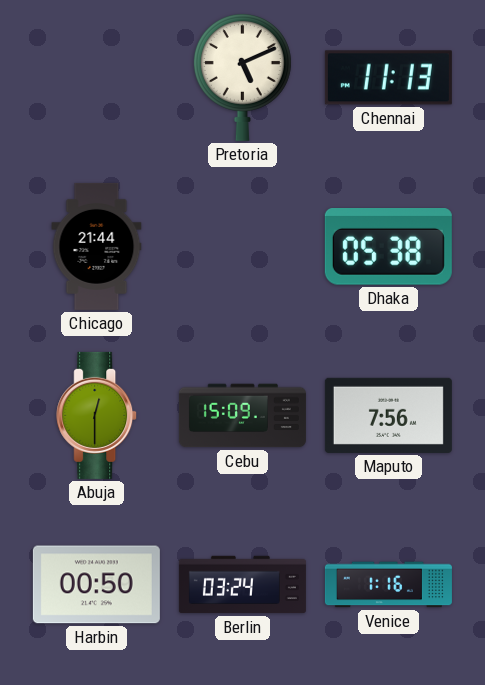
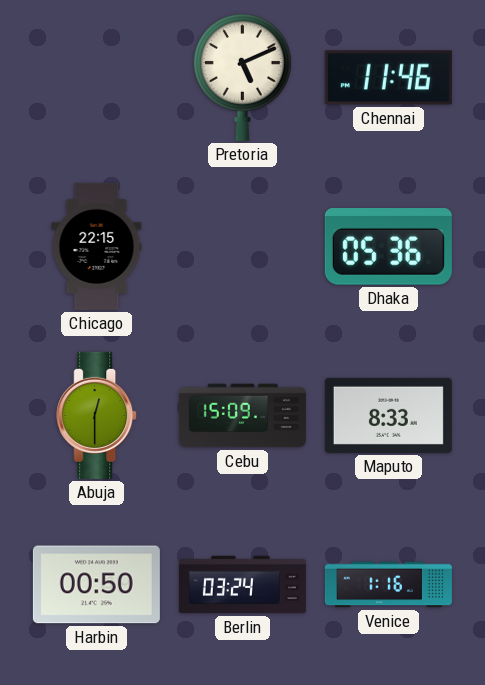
Chennai: 11:13 -> 11:46 (388, 78)
Chicago: 21:44 -> 22:15 (97, 246)
Dhaka: 05:38 -> 05:36 (388, 247)
Maputo: 7:56 -> 8:33 (388, 415)
